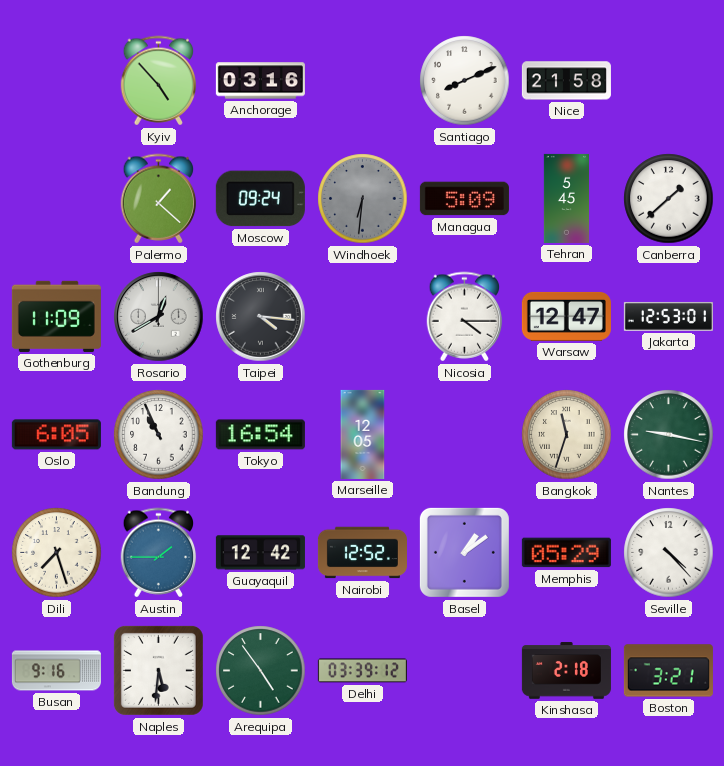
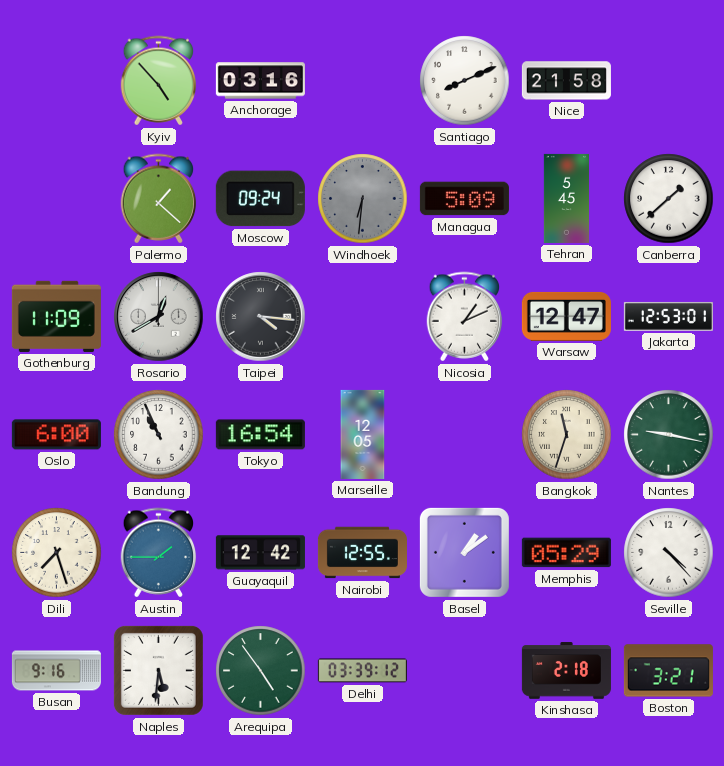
Nicosia: 4:15 -> 1:11 (465, 317)
Oslo: 6:05 -> 6:00 (56, 435)
Nairobi: 12:52 -> 12:55 (362, 553)
